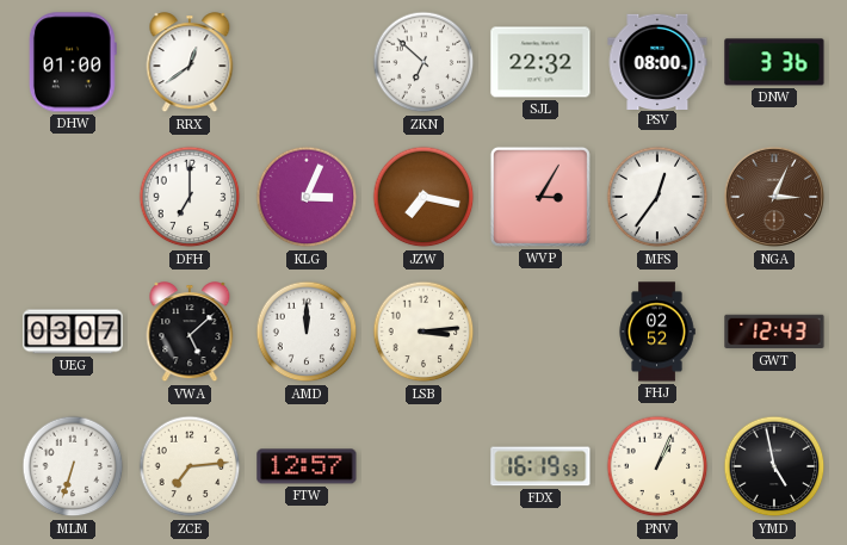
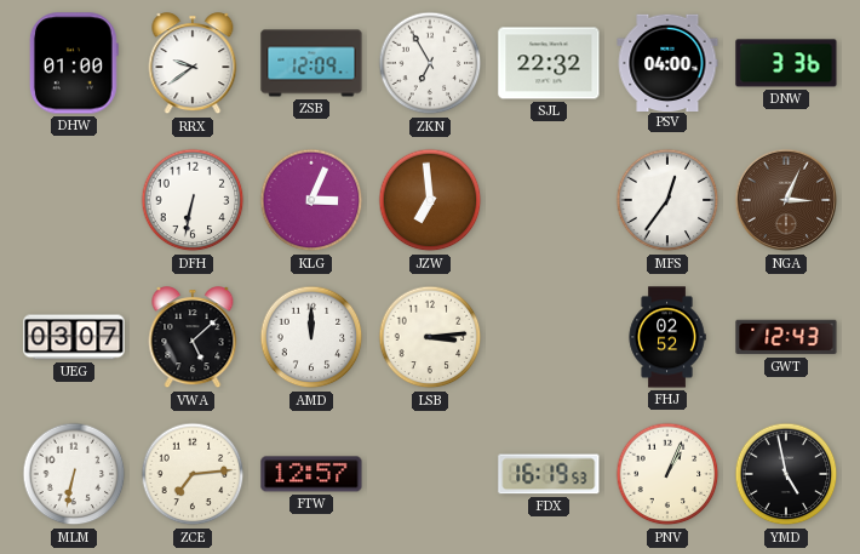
RRX: 12:39 -> 9:39 (193, 64)
ZSB: none -> 12:09 (311, 63)
ZKN: 6:52 -> 6:55 (430, 63)
PSV: 08:00 -> 04:00 (667, 62)
DFH: 7:00 -> 6:32 (193, 200)
JZW: 7:17 -> 6:59 (430, 200)
WVP: 3:05 -> none (540, 197)
MLM: 6:33 -> 6:32 (74, 474)
